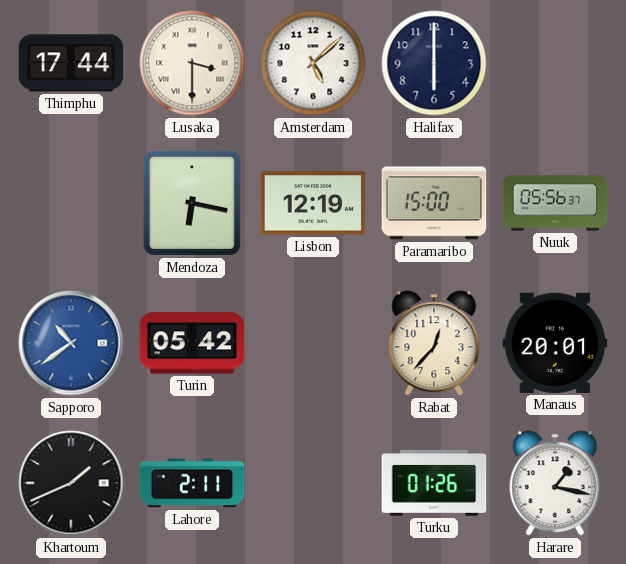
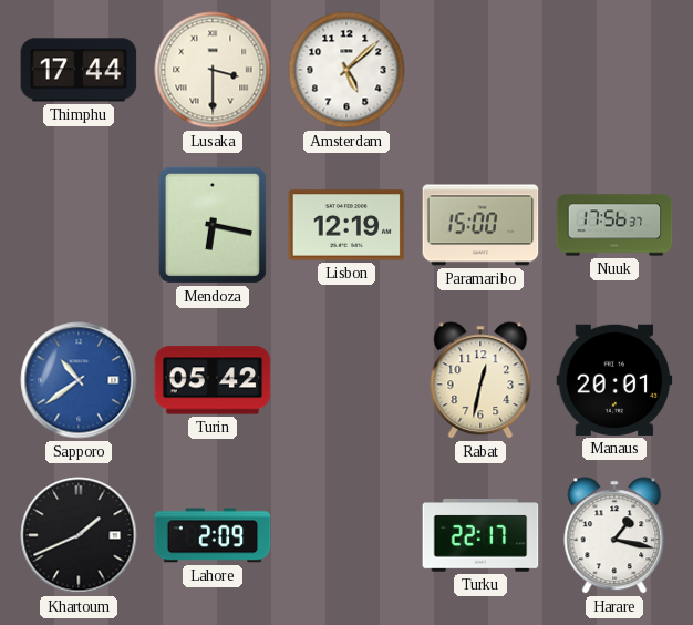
Halifax: 6:00 -> none (434, 63)
Nuuk: 05:56 -> 17:56 (614, 225)
Rabat: 12:37 -> 12:32 (480, 380)
Lahore: 2:11 -> 2:09 (213, 535)
Turku: 01:26 -> 22:17 (480, 536)
